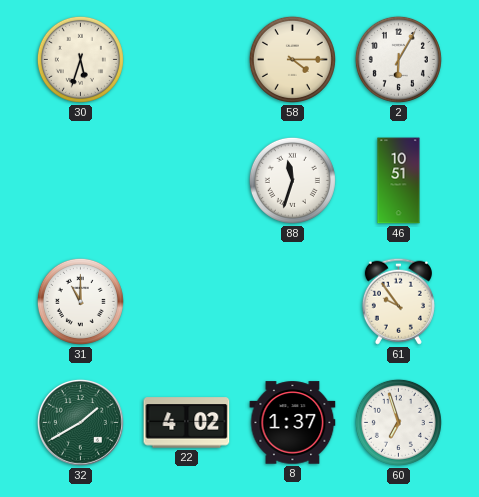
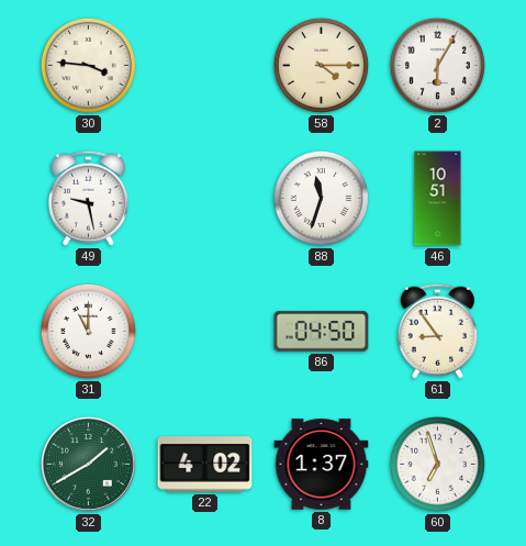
30: 5:33 -> 3:46 (88, 65)
49: none -> 9:28 (88, 198)
86: none -> 04:50 (322, 332)
61: 9:54 -> 8:54 (437, 331)
